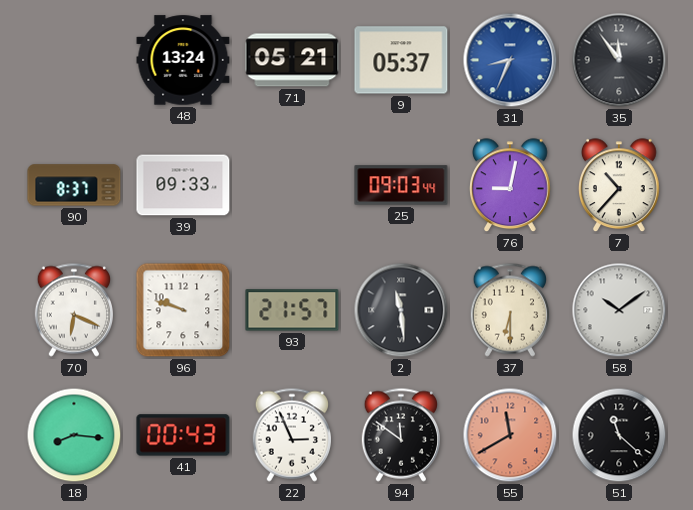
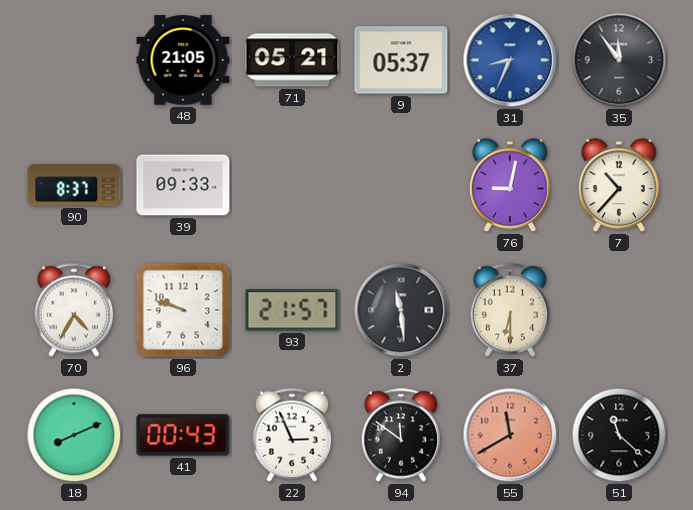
48: 13:24 -> 21:05 (183, 60)
25: 09:03 -> none (401, 185)
70: 6:19 -> 4:35 (73, 310)
58: 10:09 -> none (619, 310)
18: 8:16 -> 8:11 (74, 435)
